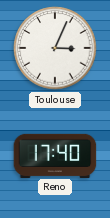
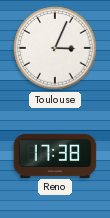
Reno: 17:40 -> 17:38 (55, 155)
